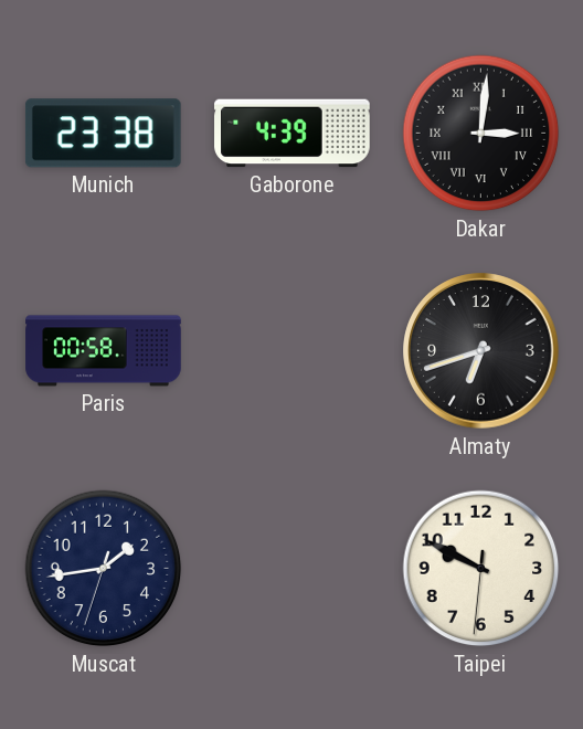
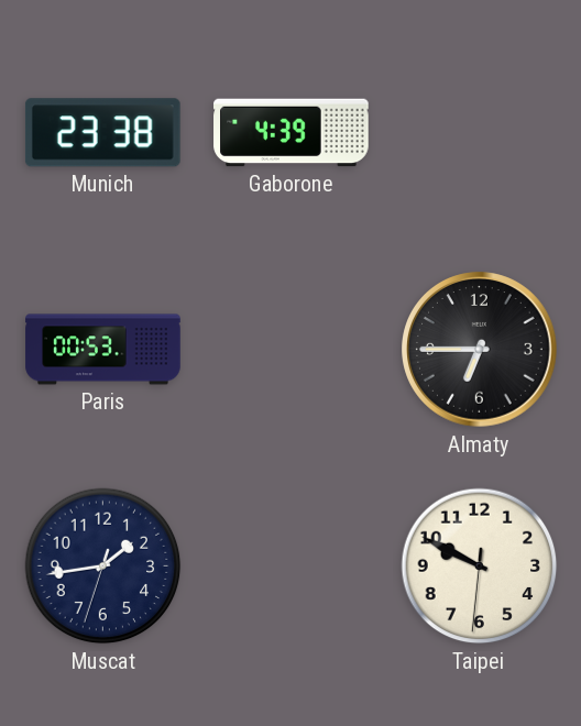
Dakar: 3:01 -> none (481, 134)
Paris: 00:58 -> 00:53 (103, 350)
Almaty: 6:42 -> 6:45 (480, 350)
